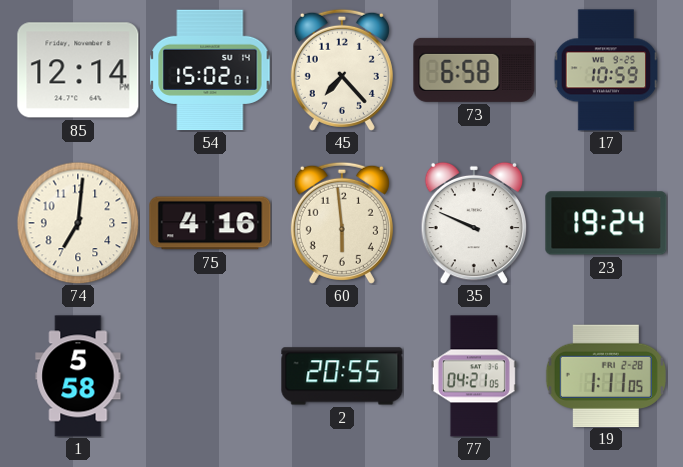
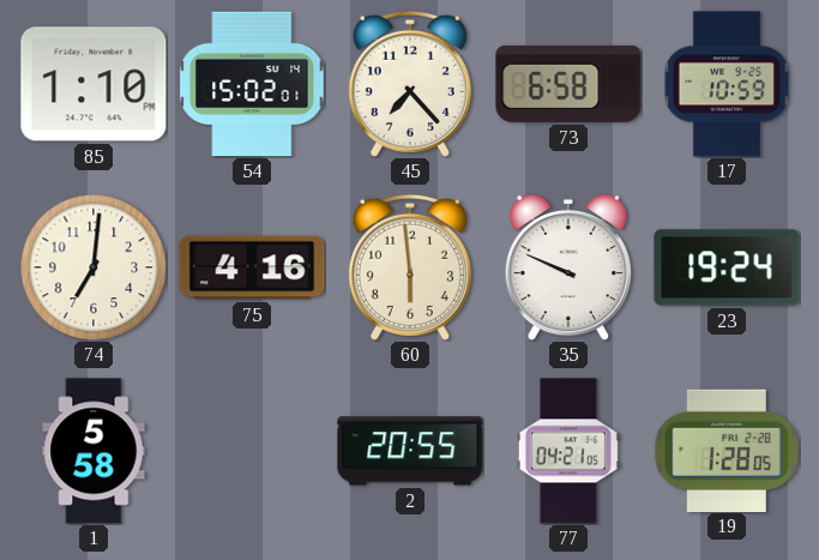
85: 12:14 -> 1:10 (94, 84)
19: 1:11 -> 1:28 (727, 450)
